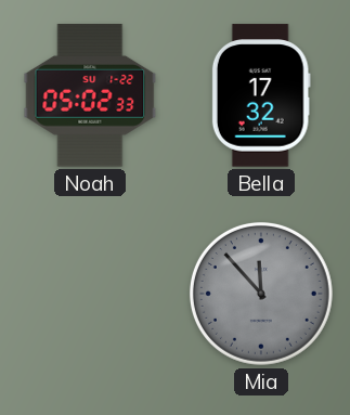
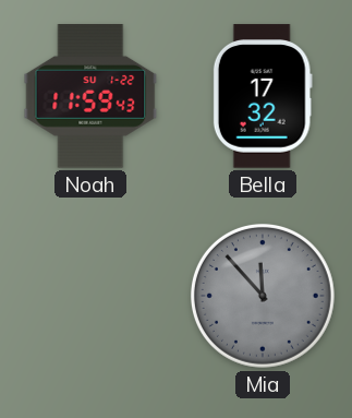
Noah: 05:02 -> 11:59 (90, 96)
